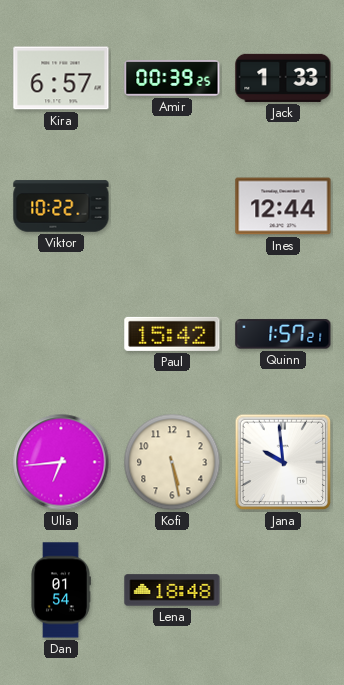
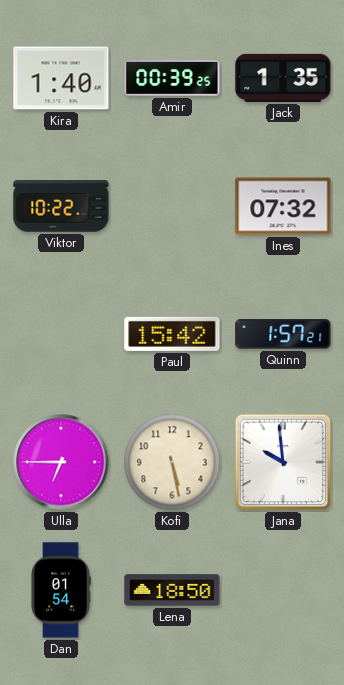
Kira: 6:57 -> 1:40 (61, 78)
Jack: 1:33 -> 1:35 (283, 78)
Ines: 12:44 -> 07:32 (283, 206)
Ulla: 6:44 -> 6:45 (61, 462)
Lena: 18:48 -> 18:50 (172, 590)
